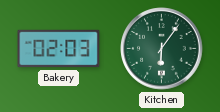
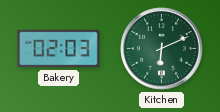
Kitchen: 6:06 -> 6:11 (162, 49)
